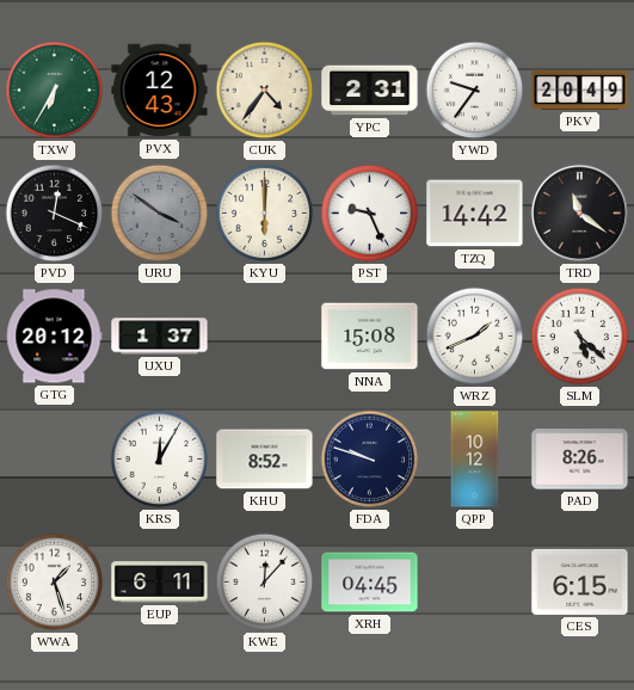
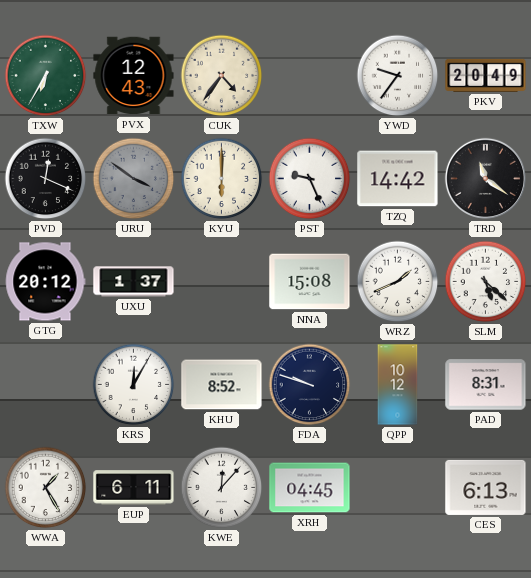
YPC: 2:31 -> none (370, 91)
PAD: 8:26 -> 8:31 (486, 385)
WWA: 1:27 -> 1:25 (46, 488)
CES: 6:15 -> 6:13 (486, 487)
